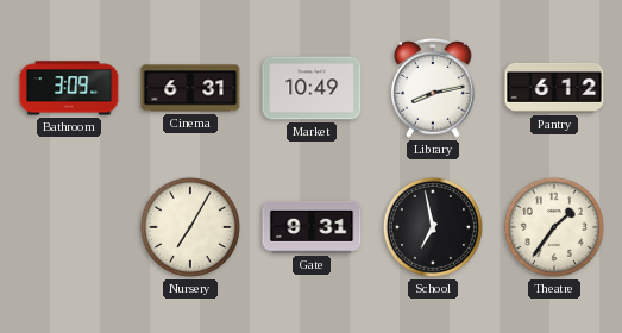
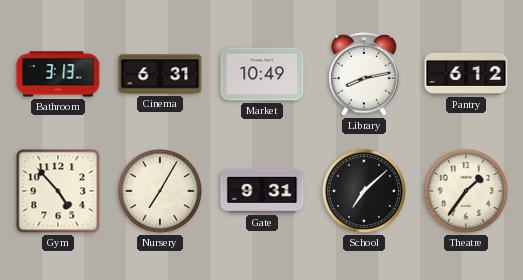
Bathroom: 3:09 -> 3:13 (58, 74)
Gym: none -> 4:53 (58, 191)
School: 6:58 -> 7:08 (364, 191)
